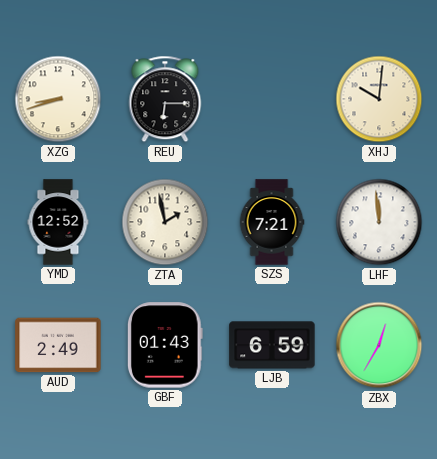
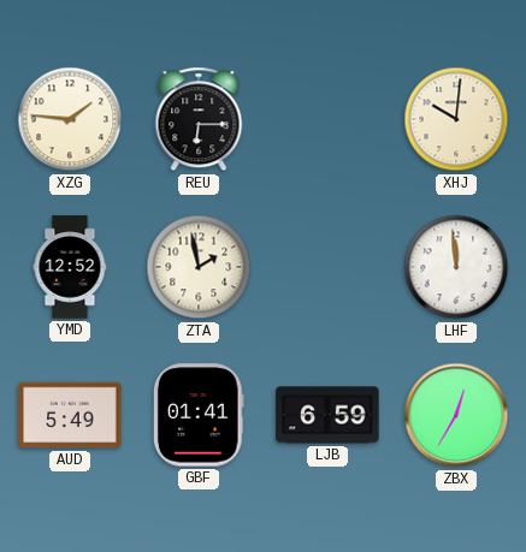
XZG: 8:42 -> 1:46 (70, 119)
SZS: 7:21 -> none (272, 222)
AUD: 2:49 -> 5:49 (70, 415)
GBF: 01:43 -> 01:41 (199, 415)
